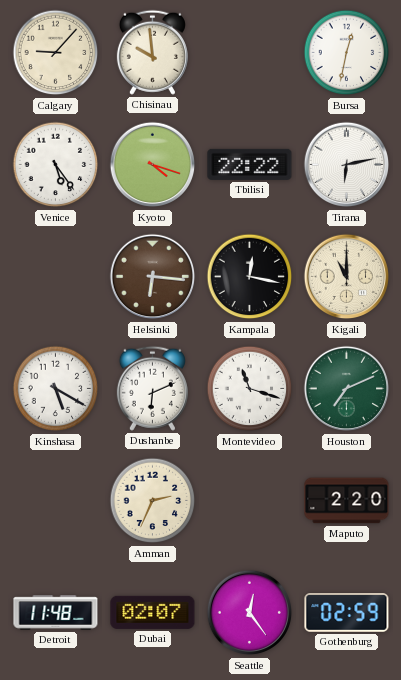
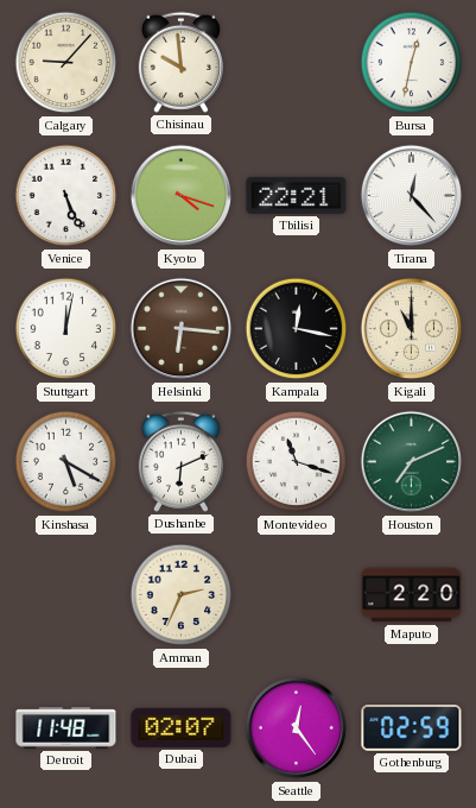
Venice: 5:24 -> 5:26 (66, 196)
Tbilisi: 22:22 -> 22:21 (297, 195)
Tirana: 6:13 -> 12:23 (412, 196)
Stuttgart: none -> 12:02 (66, 329)
